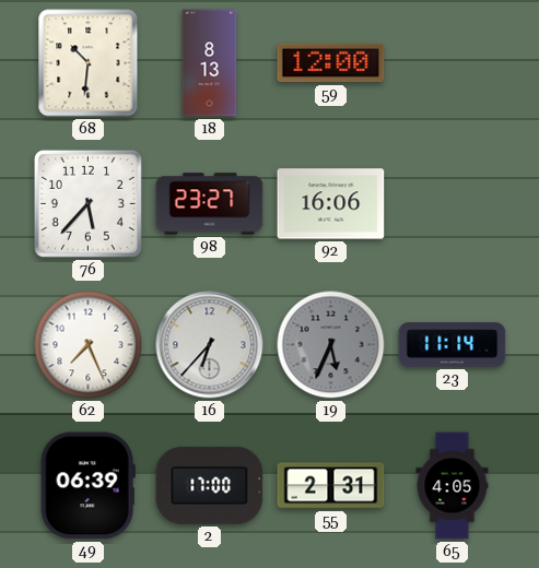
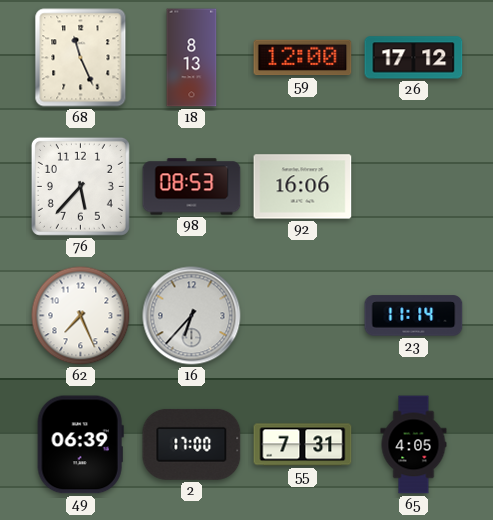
68: 10:31 -> 11:26 (81, 58)
26: none -> 17:12 (414, 58)
98: 23:27 -> 08:53 (192, 187)
19: 5:34 -> none (331, 345)
55: 2:31 -> 7:31 (303, 445)
